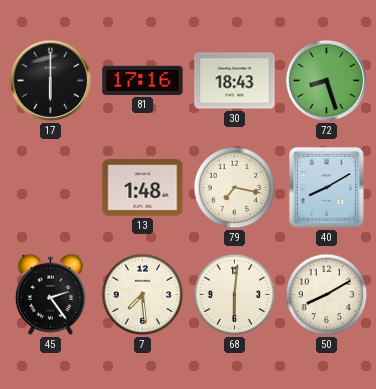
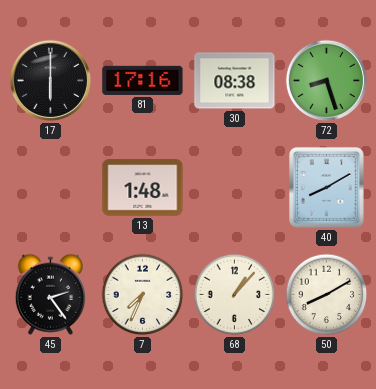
30: 18:43 -> 08:38 (235, 81)
79: 7:17 -> none (235, 188)
7: 7:29 -> 7:34 (143, 295)
68: 6:01 -> 1:07 (235, 295)
